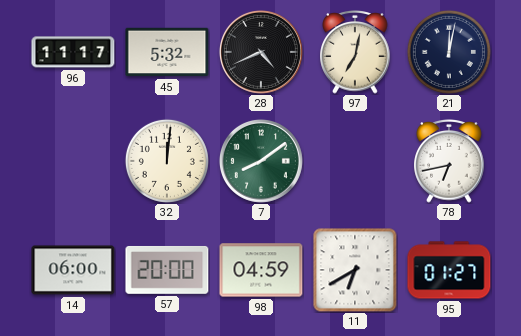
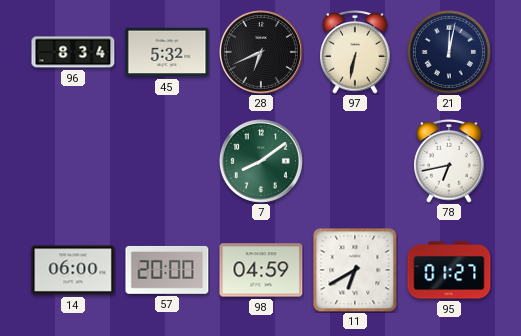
96: 11:17 -> 8:34 (73, 52)
28: 4:41 -> 6:41 (261, 52)
97: 7:02 -> 6:32 (355, 53)
32: 12:01 -> none (167, 161)
